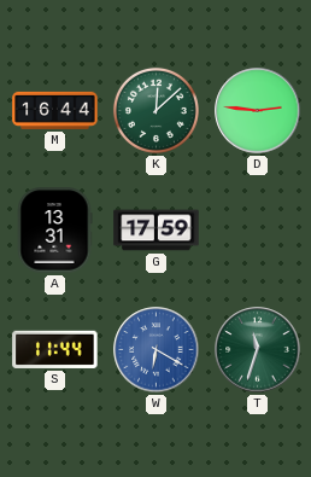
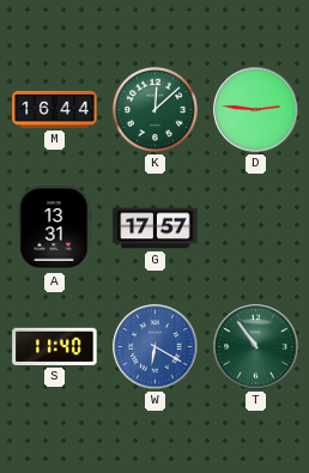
G: 17:59 -> 17:57 (156, 229)
S: 11:44 -> 11:40 (55, 346)
T: 11:33 -> 10:54 (256, 347)
